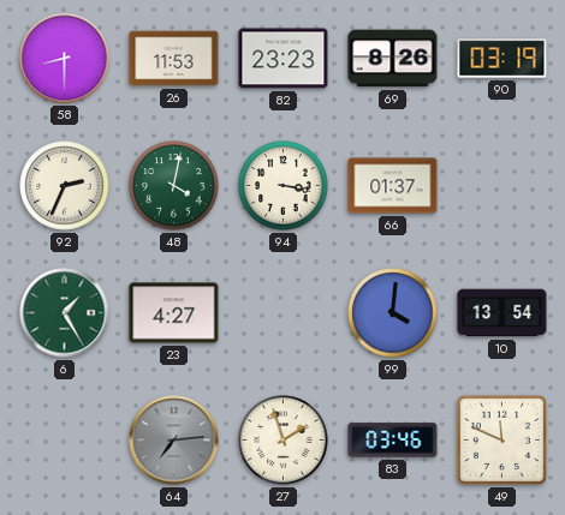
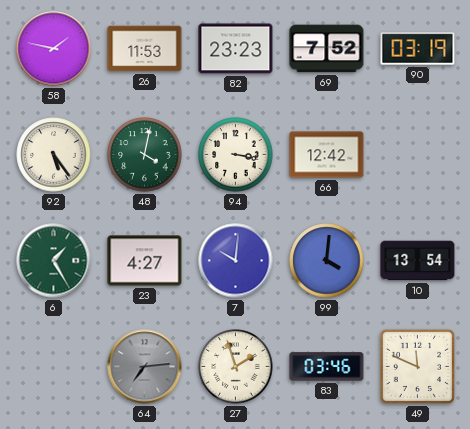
58: 8:30 -> 1:47 (54, 49)
69: 8:26 -> 7:52 (327, 49)
92: 2:34 -> 5:24 (54, 155)
66: 01:37 -> 12:42 (327, 155)
7: none -> 10:01 (236, 261)
